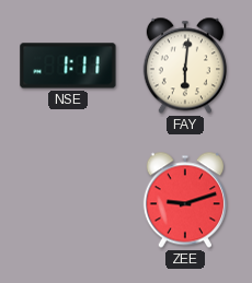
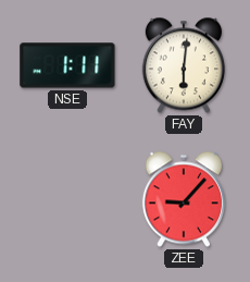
ZEE: 9:12 -> 9:07 (184, 199)
